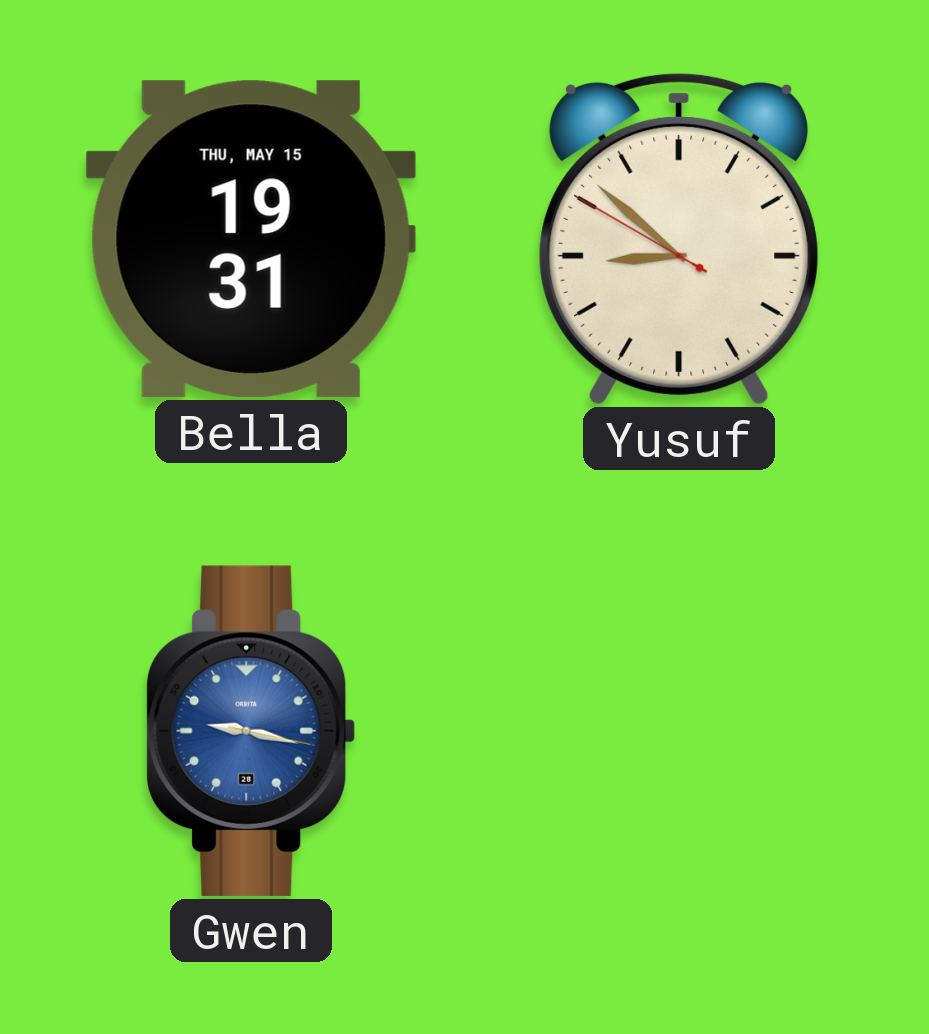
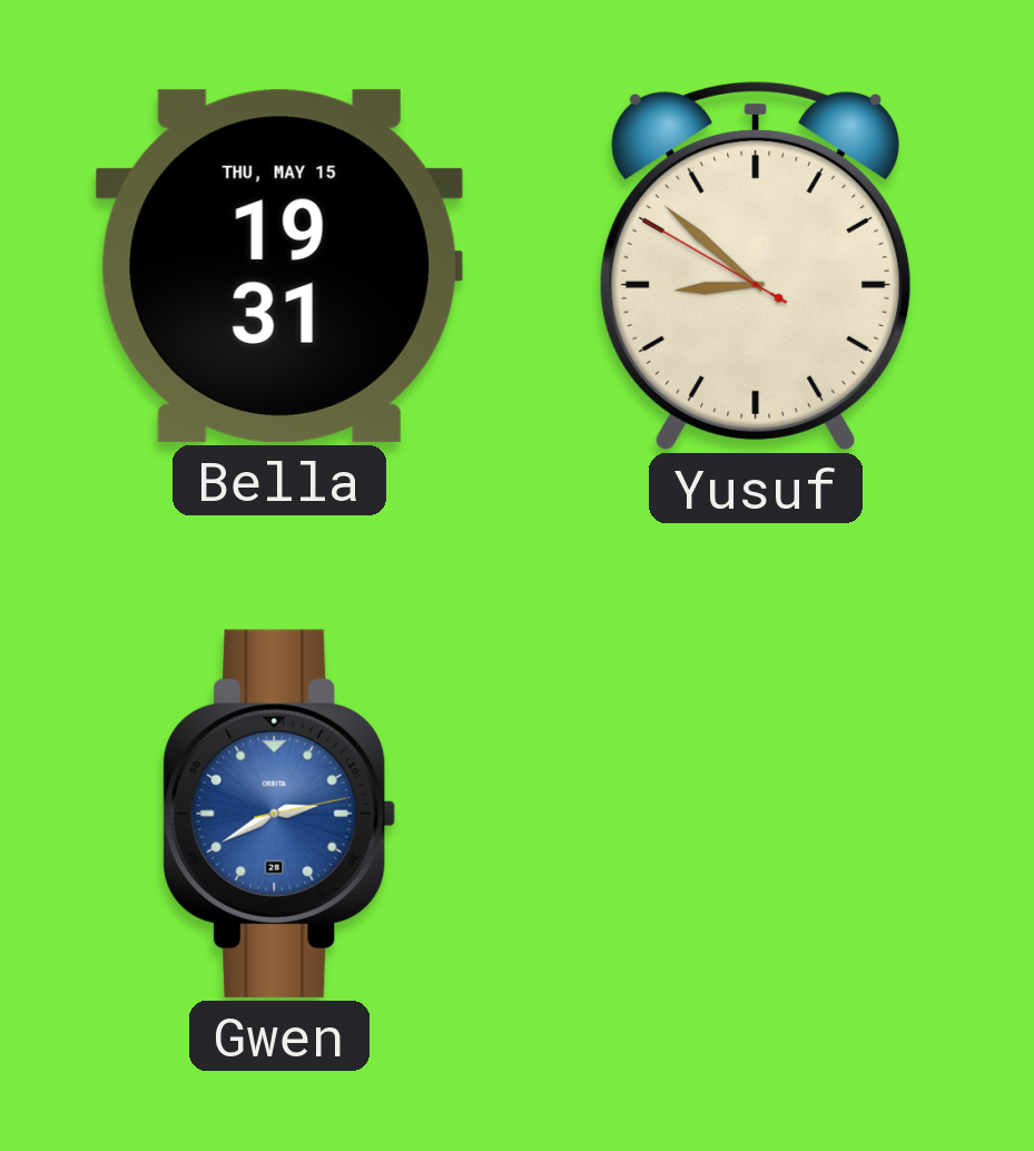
Gwen: 9:17 -> 2:40 (279, 814)
